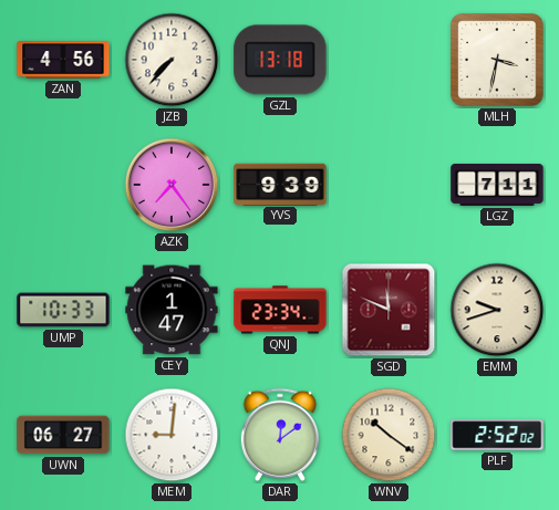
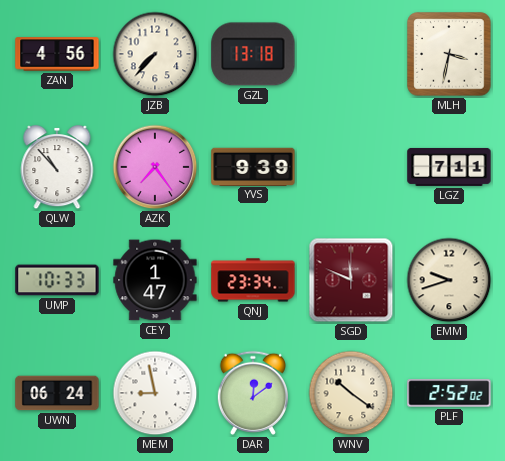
QLW: none -> 10:53 (57, 168)
UWN: 06:27 -> 06:24 (57, 393)
MEM: 9:01 -> 8:58 (155, 393)
